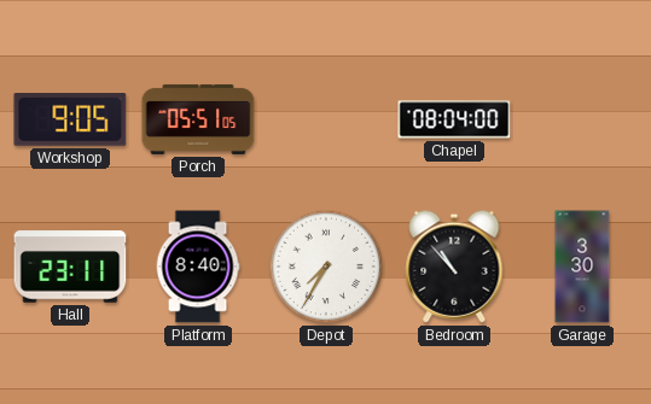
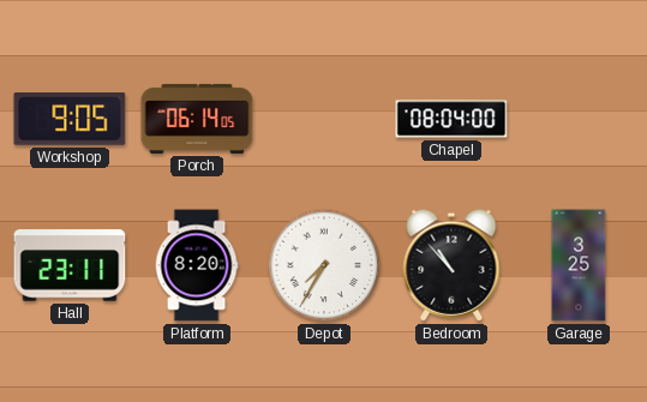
Porch: 05:51 -> 06:14 (197, 119)
Platform: 8:40 -> 8:20 (197, 265)
Garage: 3:30 -> 3:25 (579, 265)
